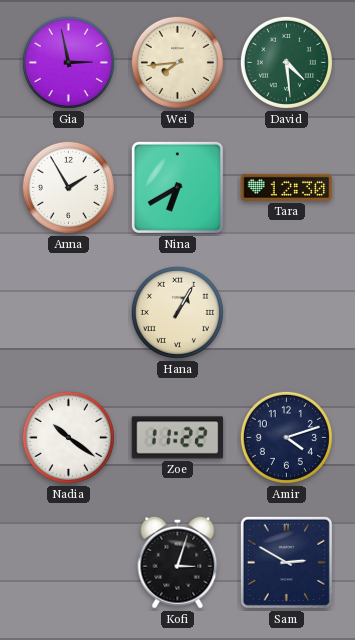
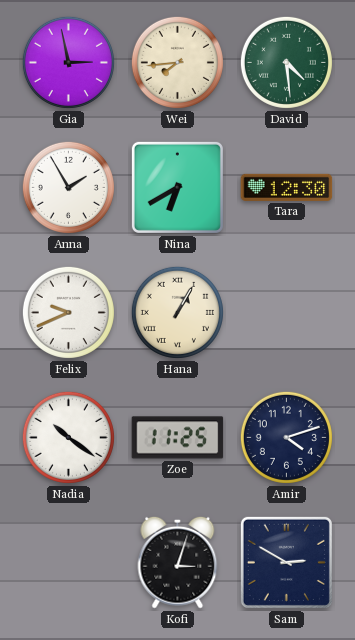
Felix: none -> 9:41 (68, 312)
Zoe: 11:22 -> 11:25 (178, 438)
